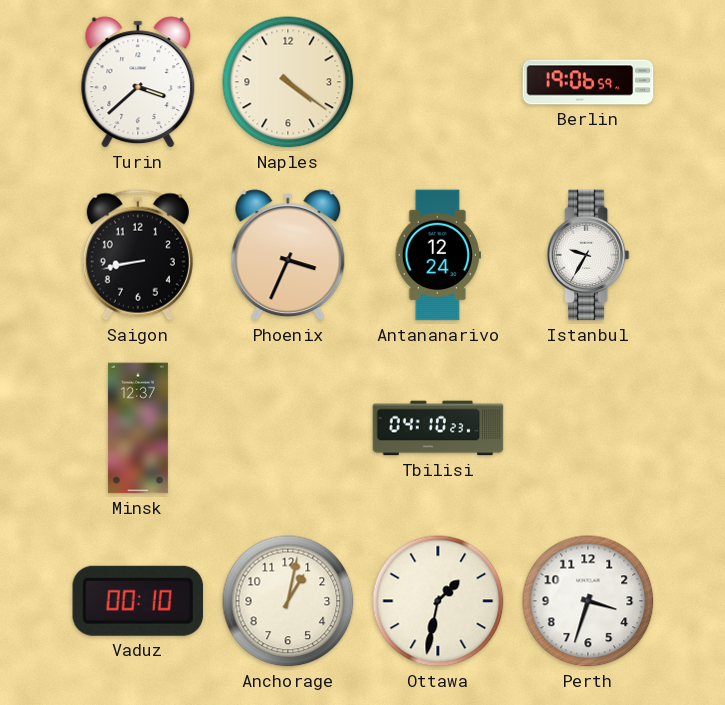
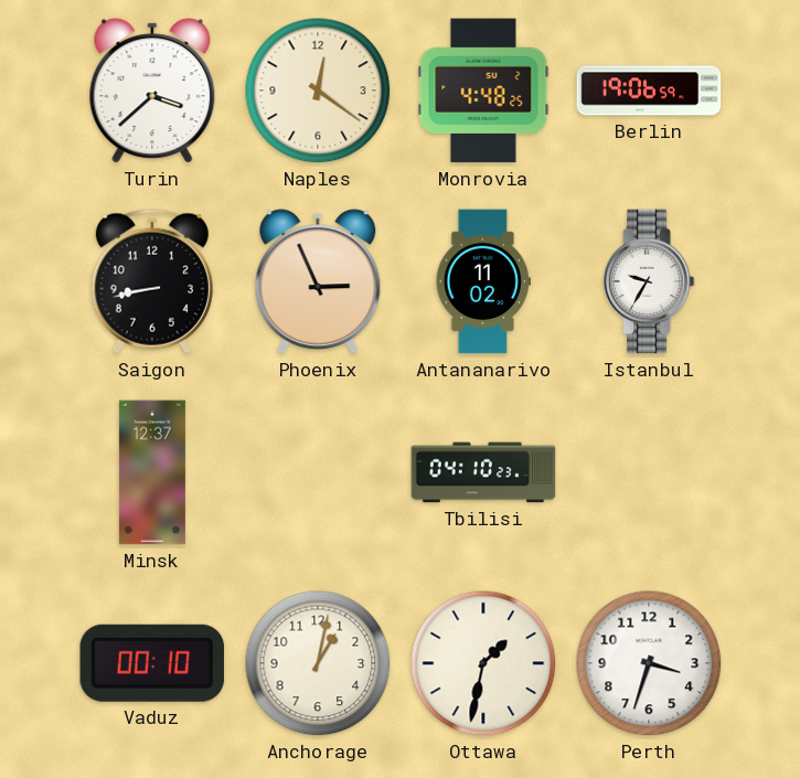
Naples: 4:21 -> 12:21 (318, 90)
Monrovia: none -> 4:48 (483, 90)
Phoenix: 3:34 -> 2:56 (318, 281)
Antananarivo: 12:24 -> 11:02 (483, 281)
